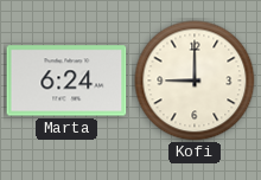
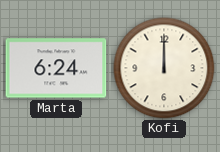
Kofi: 9:00 -> 12:00 (164, 68)
